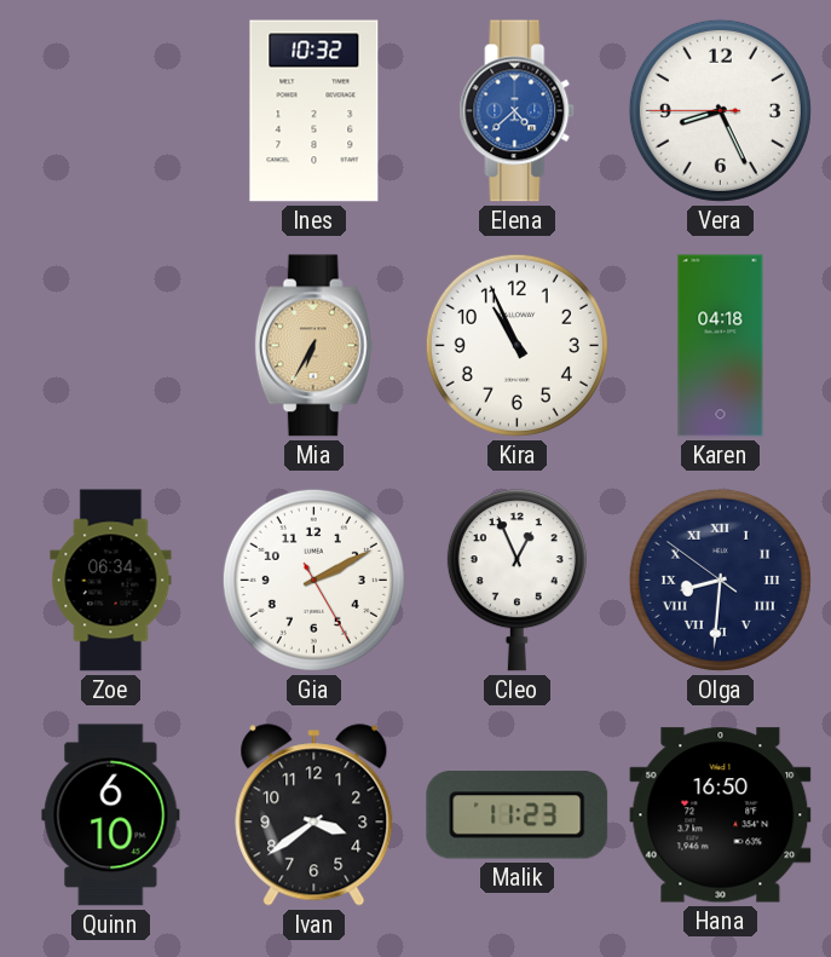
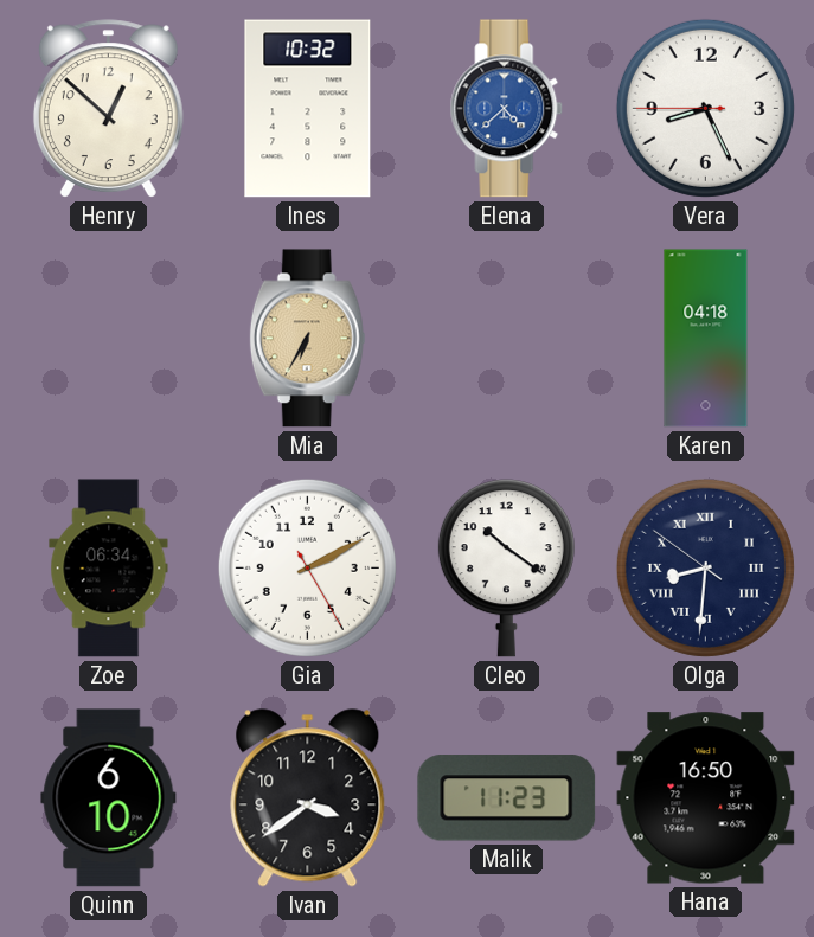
Henry: none -> 12:52 (108, 109)
Kira: 10:56 -> none (517, 345)
Cleo: 12:56 -> 10:21 (506, 569)
